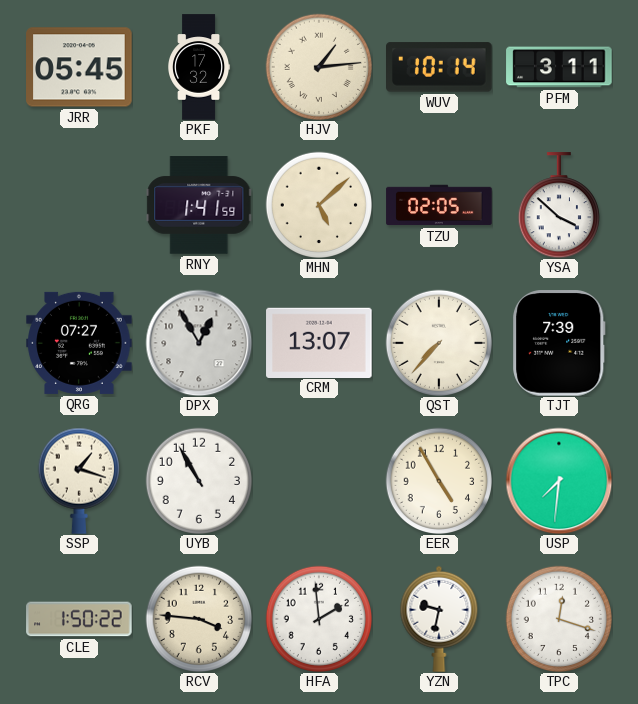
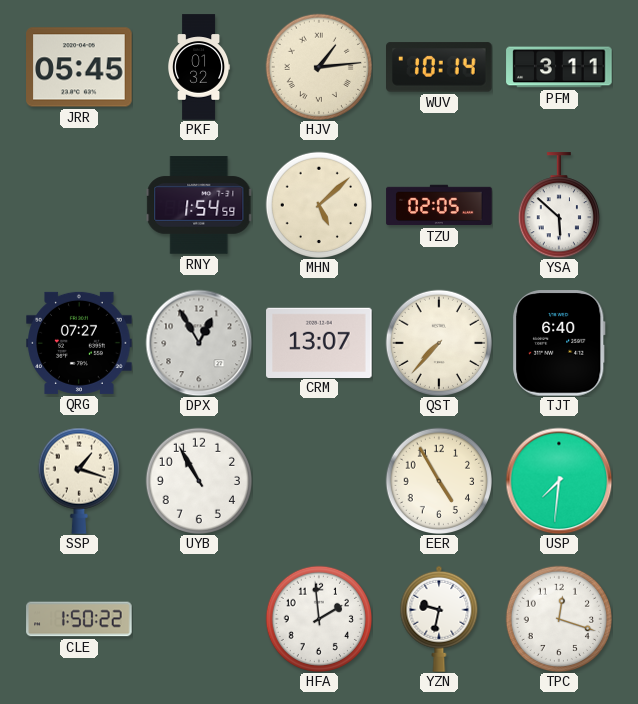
PKF: 17:32 -> 01:32 (200, 67)
RNY: 1:41 -> 1:54 (199, 205)
YSA: 3:52 -> 5:52 (559, 205)
TJT: 7:39 -> 6:40 (559, 343)
RCV: 3:46 -> none (198, 618)
